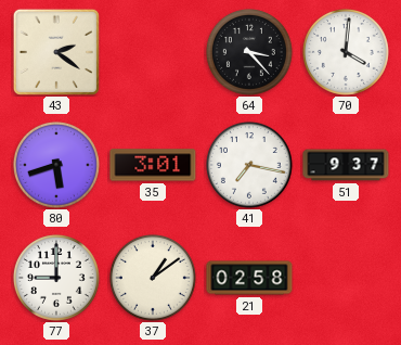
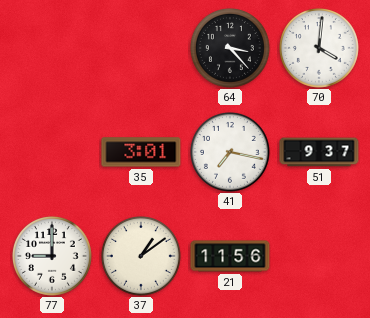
43: 2:21 -> none (56, 52)
80: 5:42 -> none (56, 165)
21: 02:58 -> 11:56 (230, 256)
